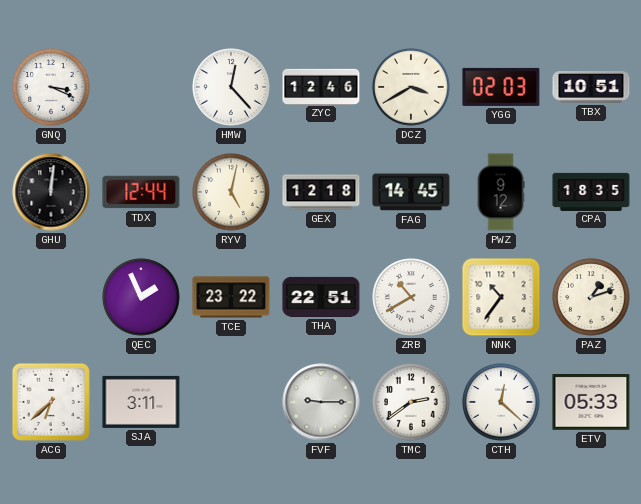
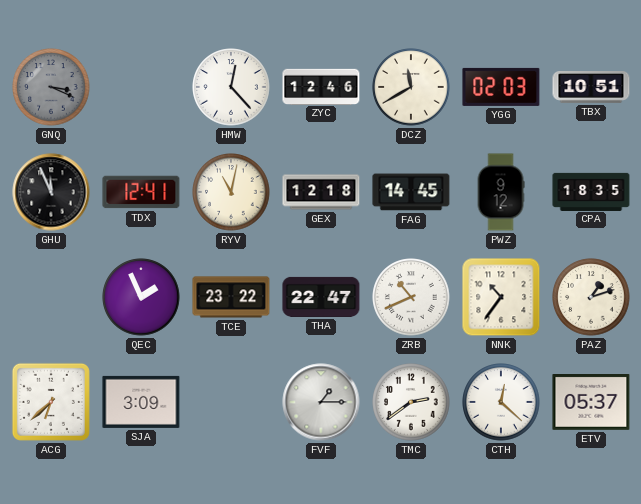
GNQ dial: white -> grey (51, 87)
DCZ: 3:40 -> 11:40 (411, 87)
GHU: 12:01 -> 11:56 (51, 192)
TDX: 12:44 -> 12:41 (141, 192)
RYV: 5:02 -> 11:02 (231, 192)
THA: 22:51 -> 22:47 (321, 297)
ZRB: 10:40 -> 10:41 (411, 297)
SJA: 3:11 -> 3:09 (141, 402)
FVF: 9:15 -> 1:15 (321, 402)
ETV: 05:33 -> 05:37 (591, 403)
